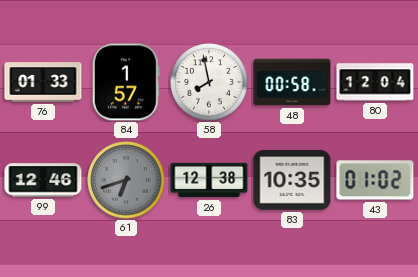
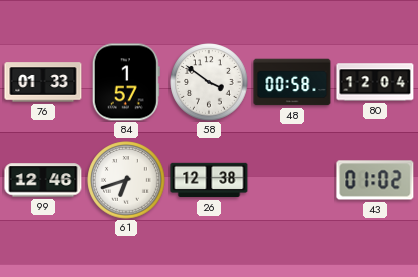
58: 7:58 -> 3:51 (209, 82)
61 dial: grey -> white (126, 180)
83: 10:35 -> none (292, 180)
